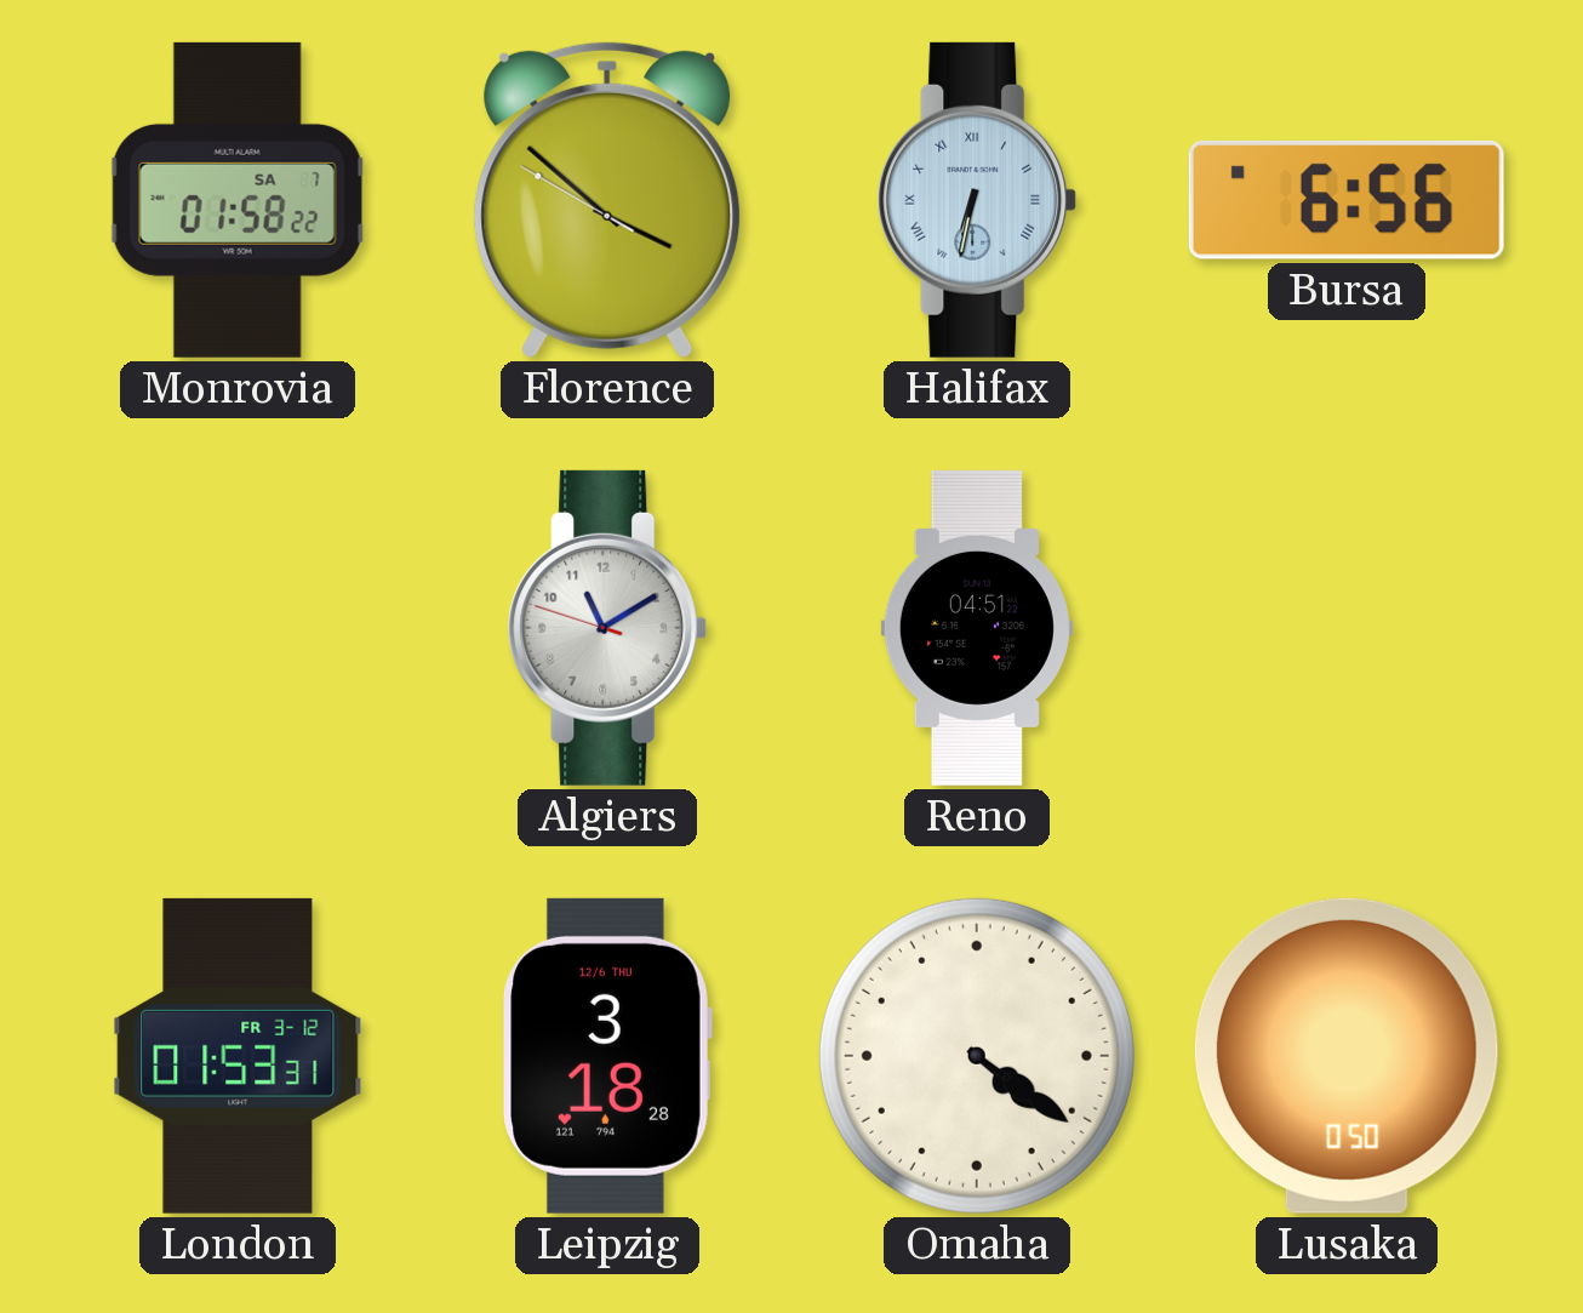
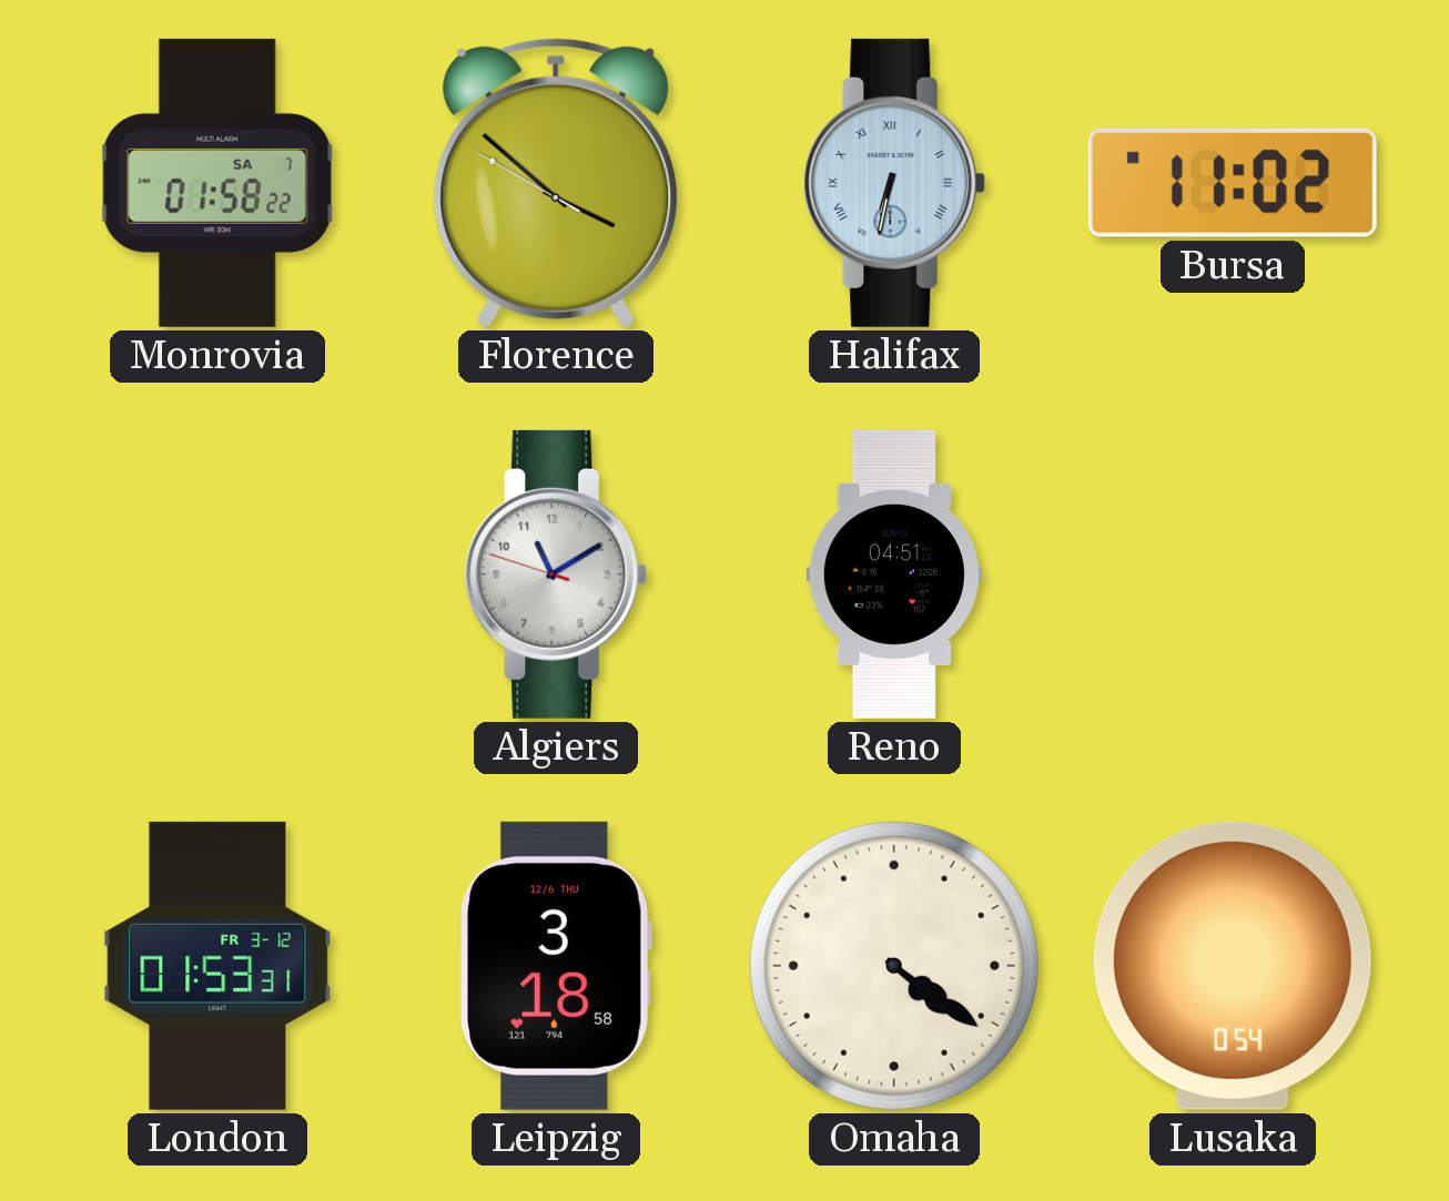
Bursa: 6:56 -> 11:02 (1233, 183)
Leipzig: 3:18:28 -> 3:18:58 (556, 966)
Lusaka: 0:50 -> 0:54 (1233, 966)
